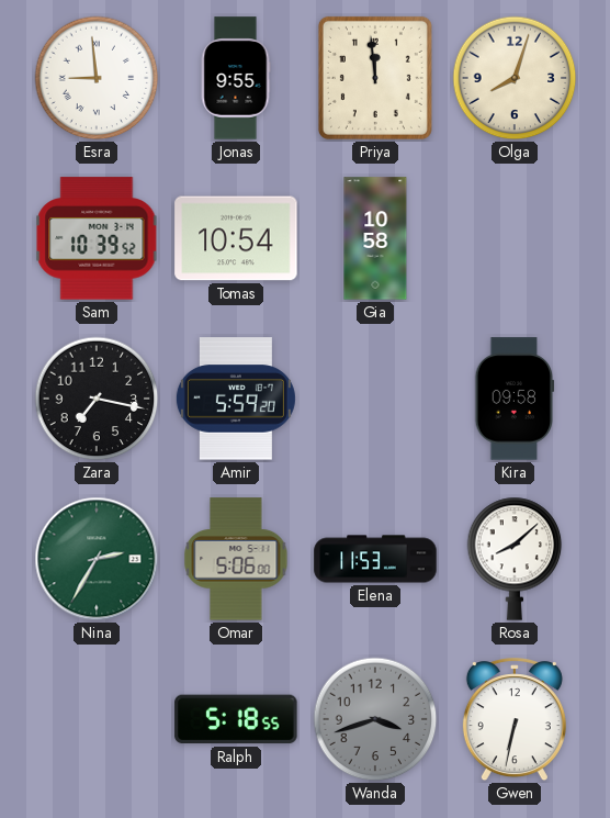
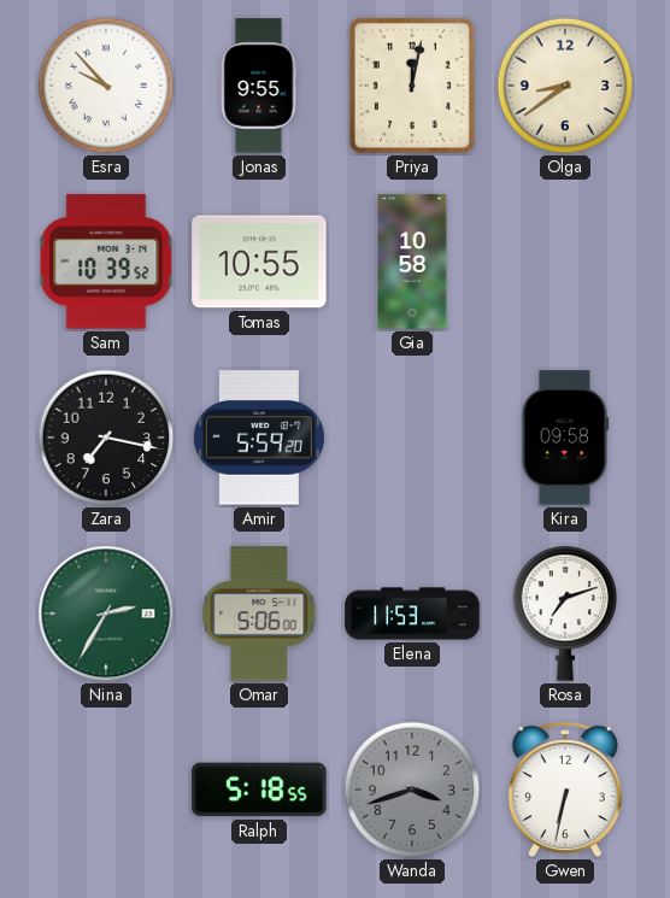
Esra: 8:59 -> 9:53 (106, 86)
Priya: 11:59 -> 12:02 (412, 86)
Olga: 8:03 -> 8:39 (565, 86)
Tomas: 10:54 -> 10:55 (259, 262)
Rosa: 8:08 -> 7:12 (565, 614)
